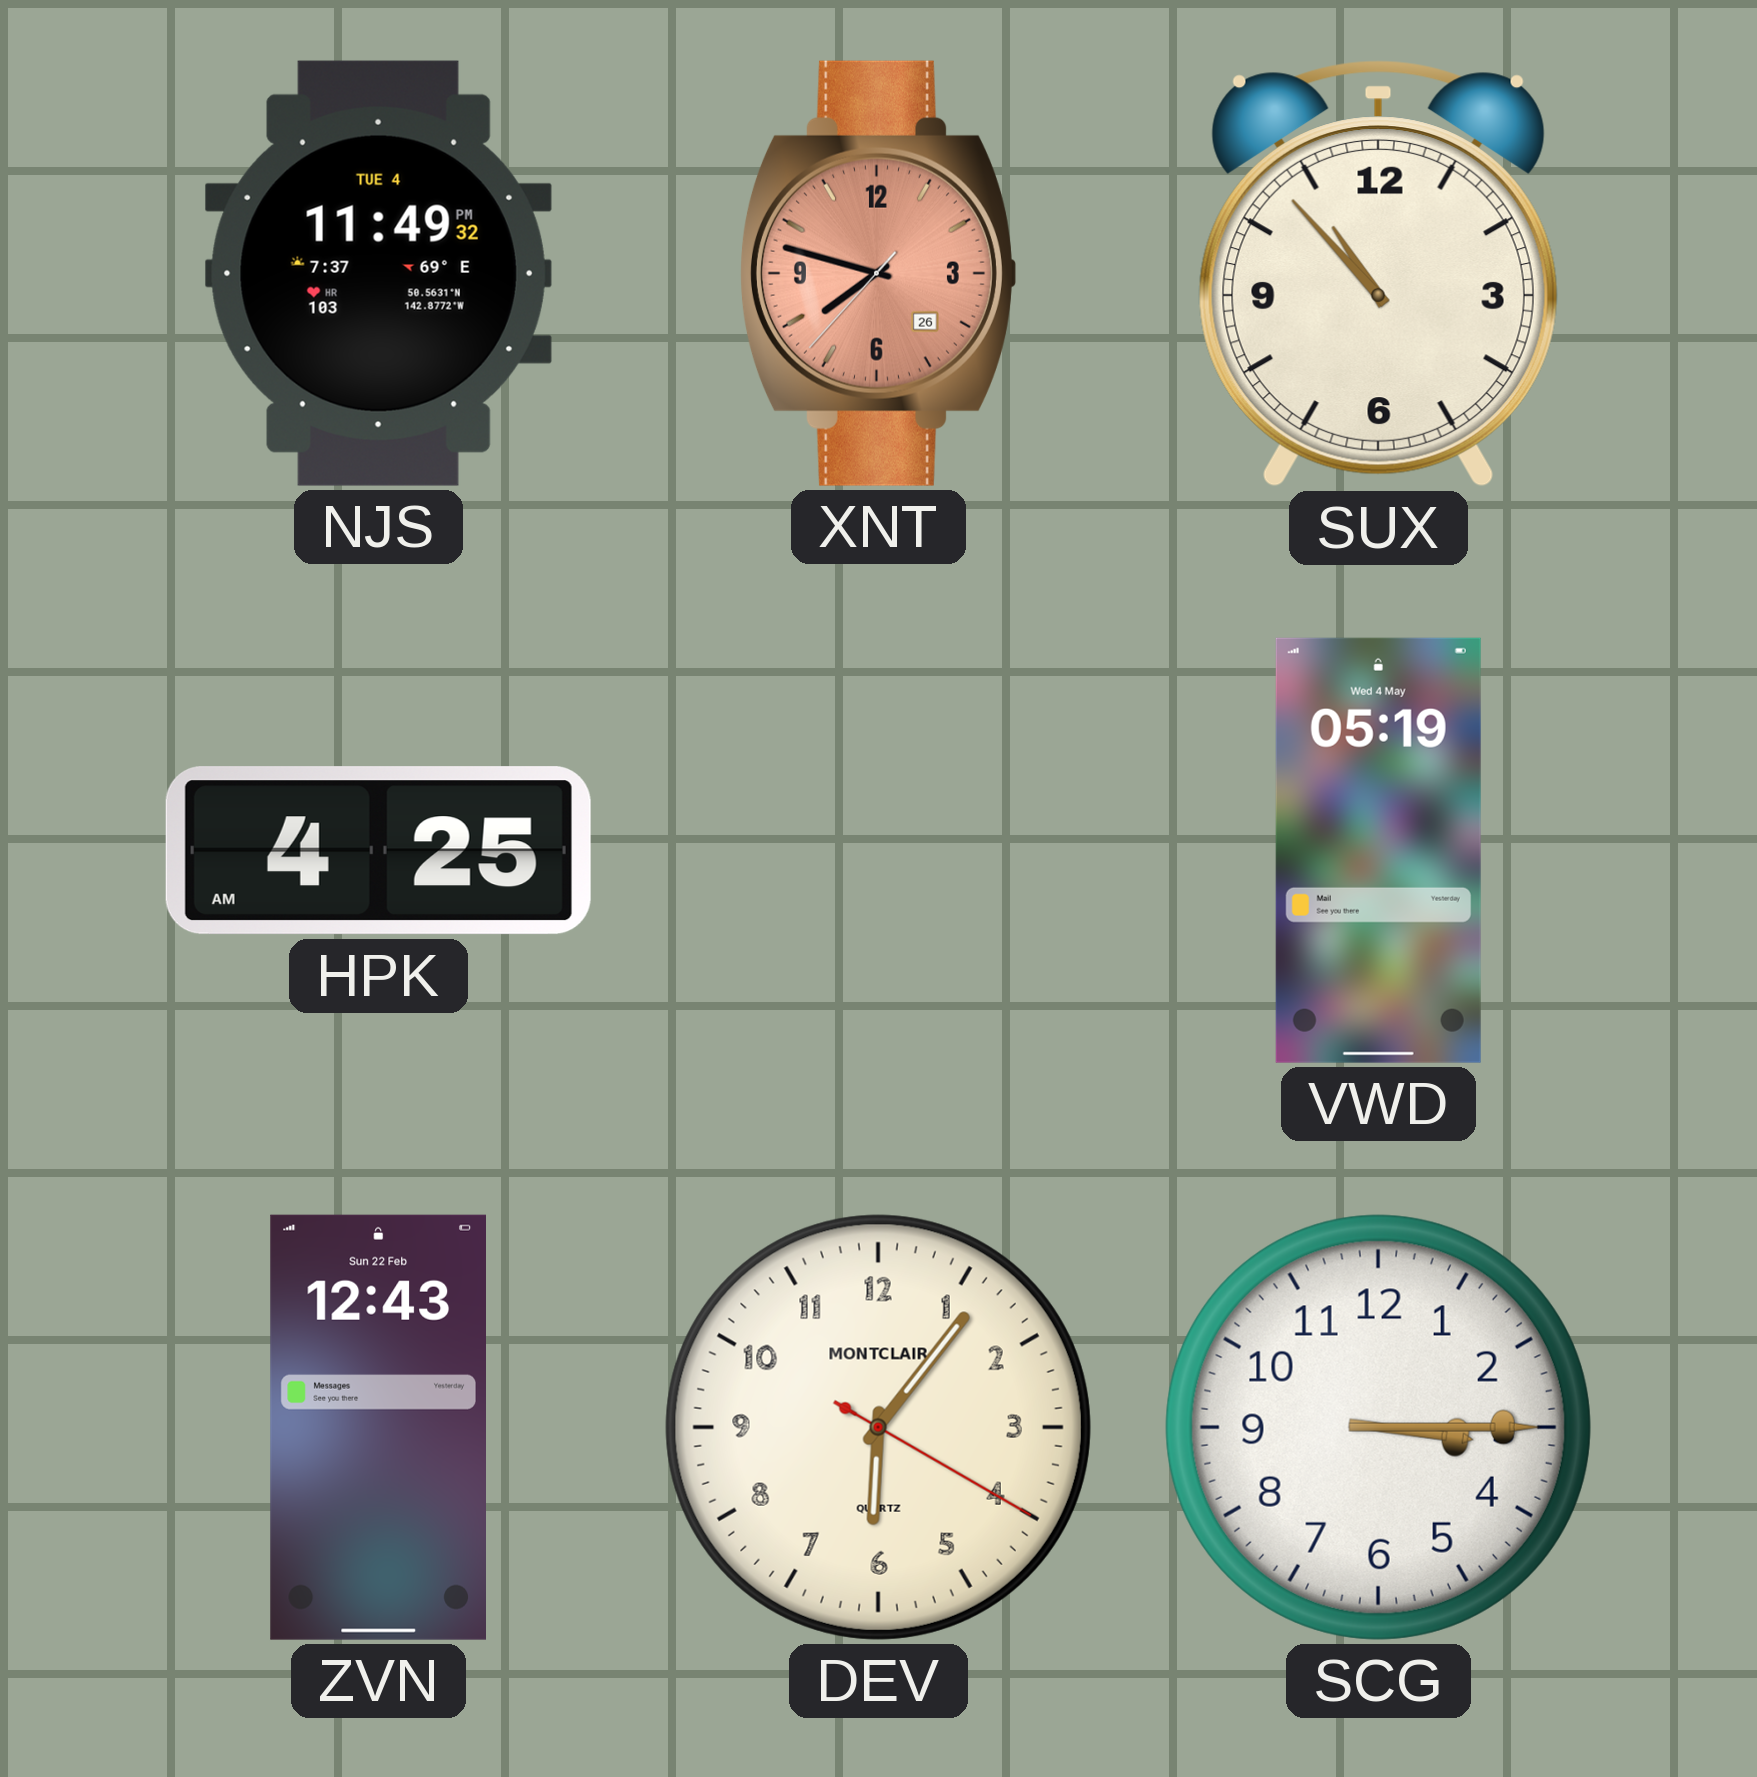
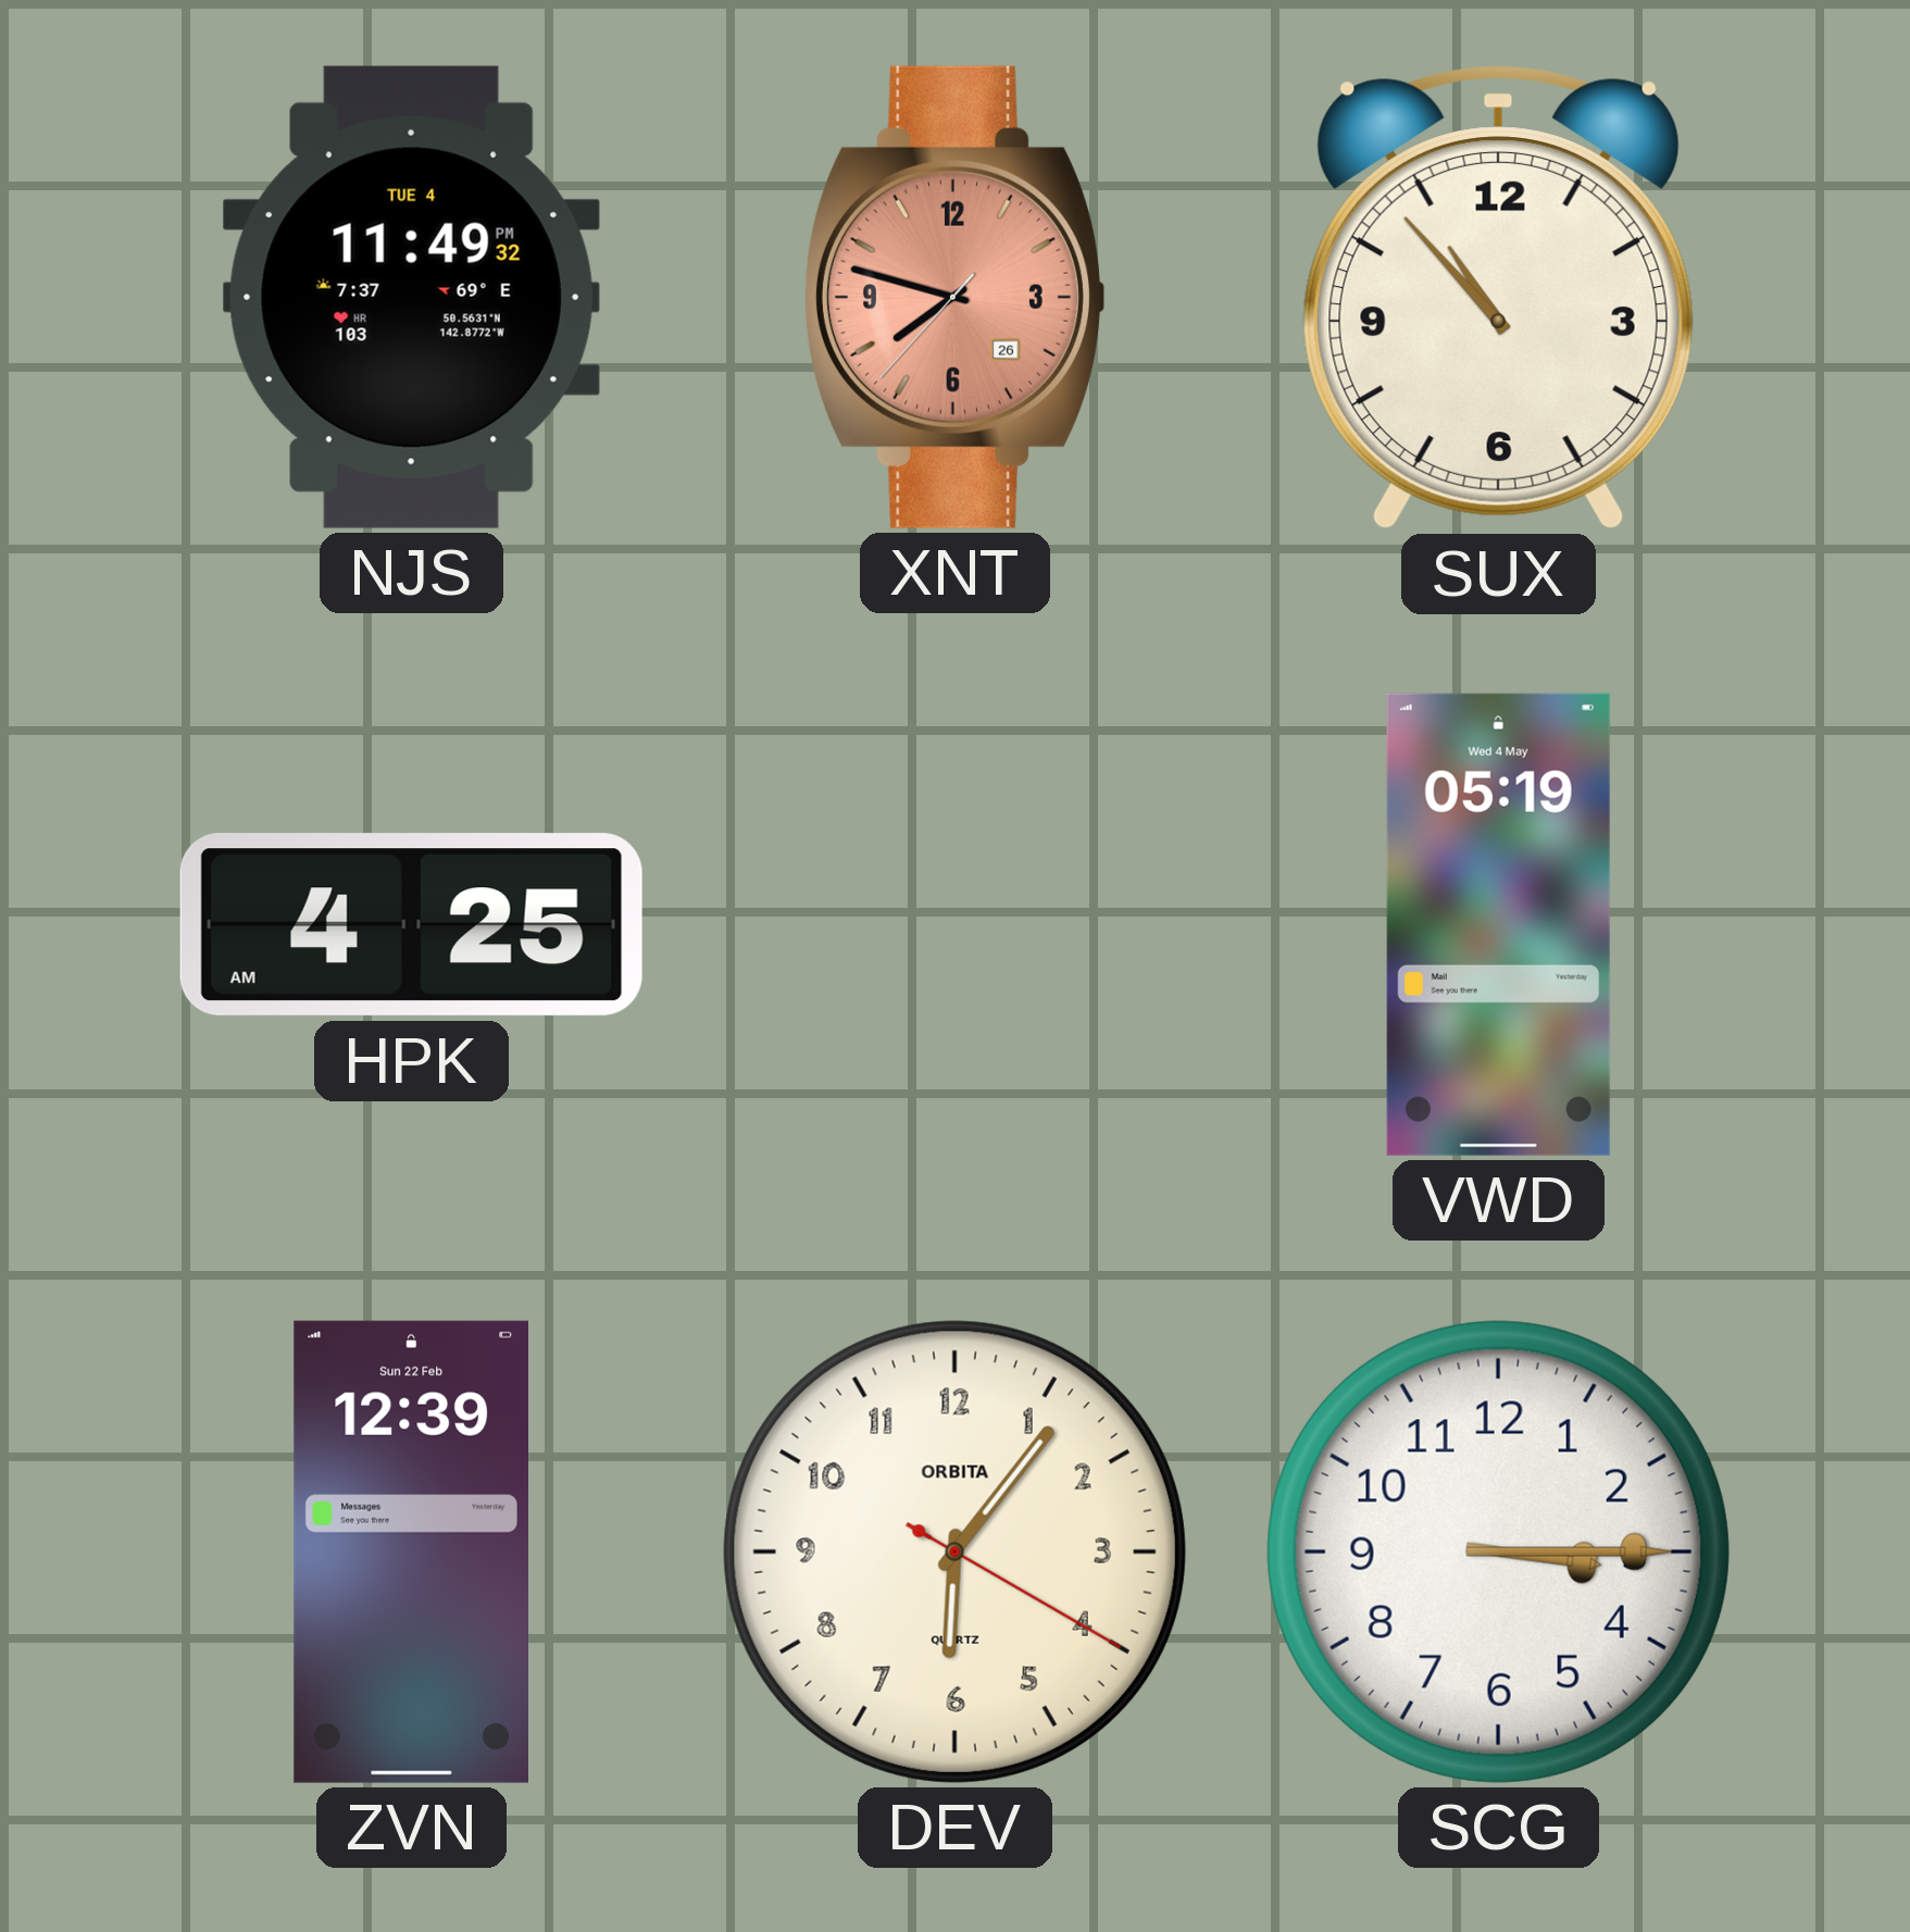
ZVN: 12:43 -> 12:39 (411, 1551)
DEV brand: MONTCLAIR -> ORBITA (954, 1551)
